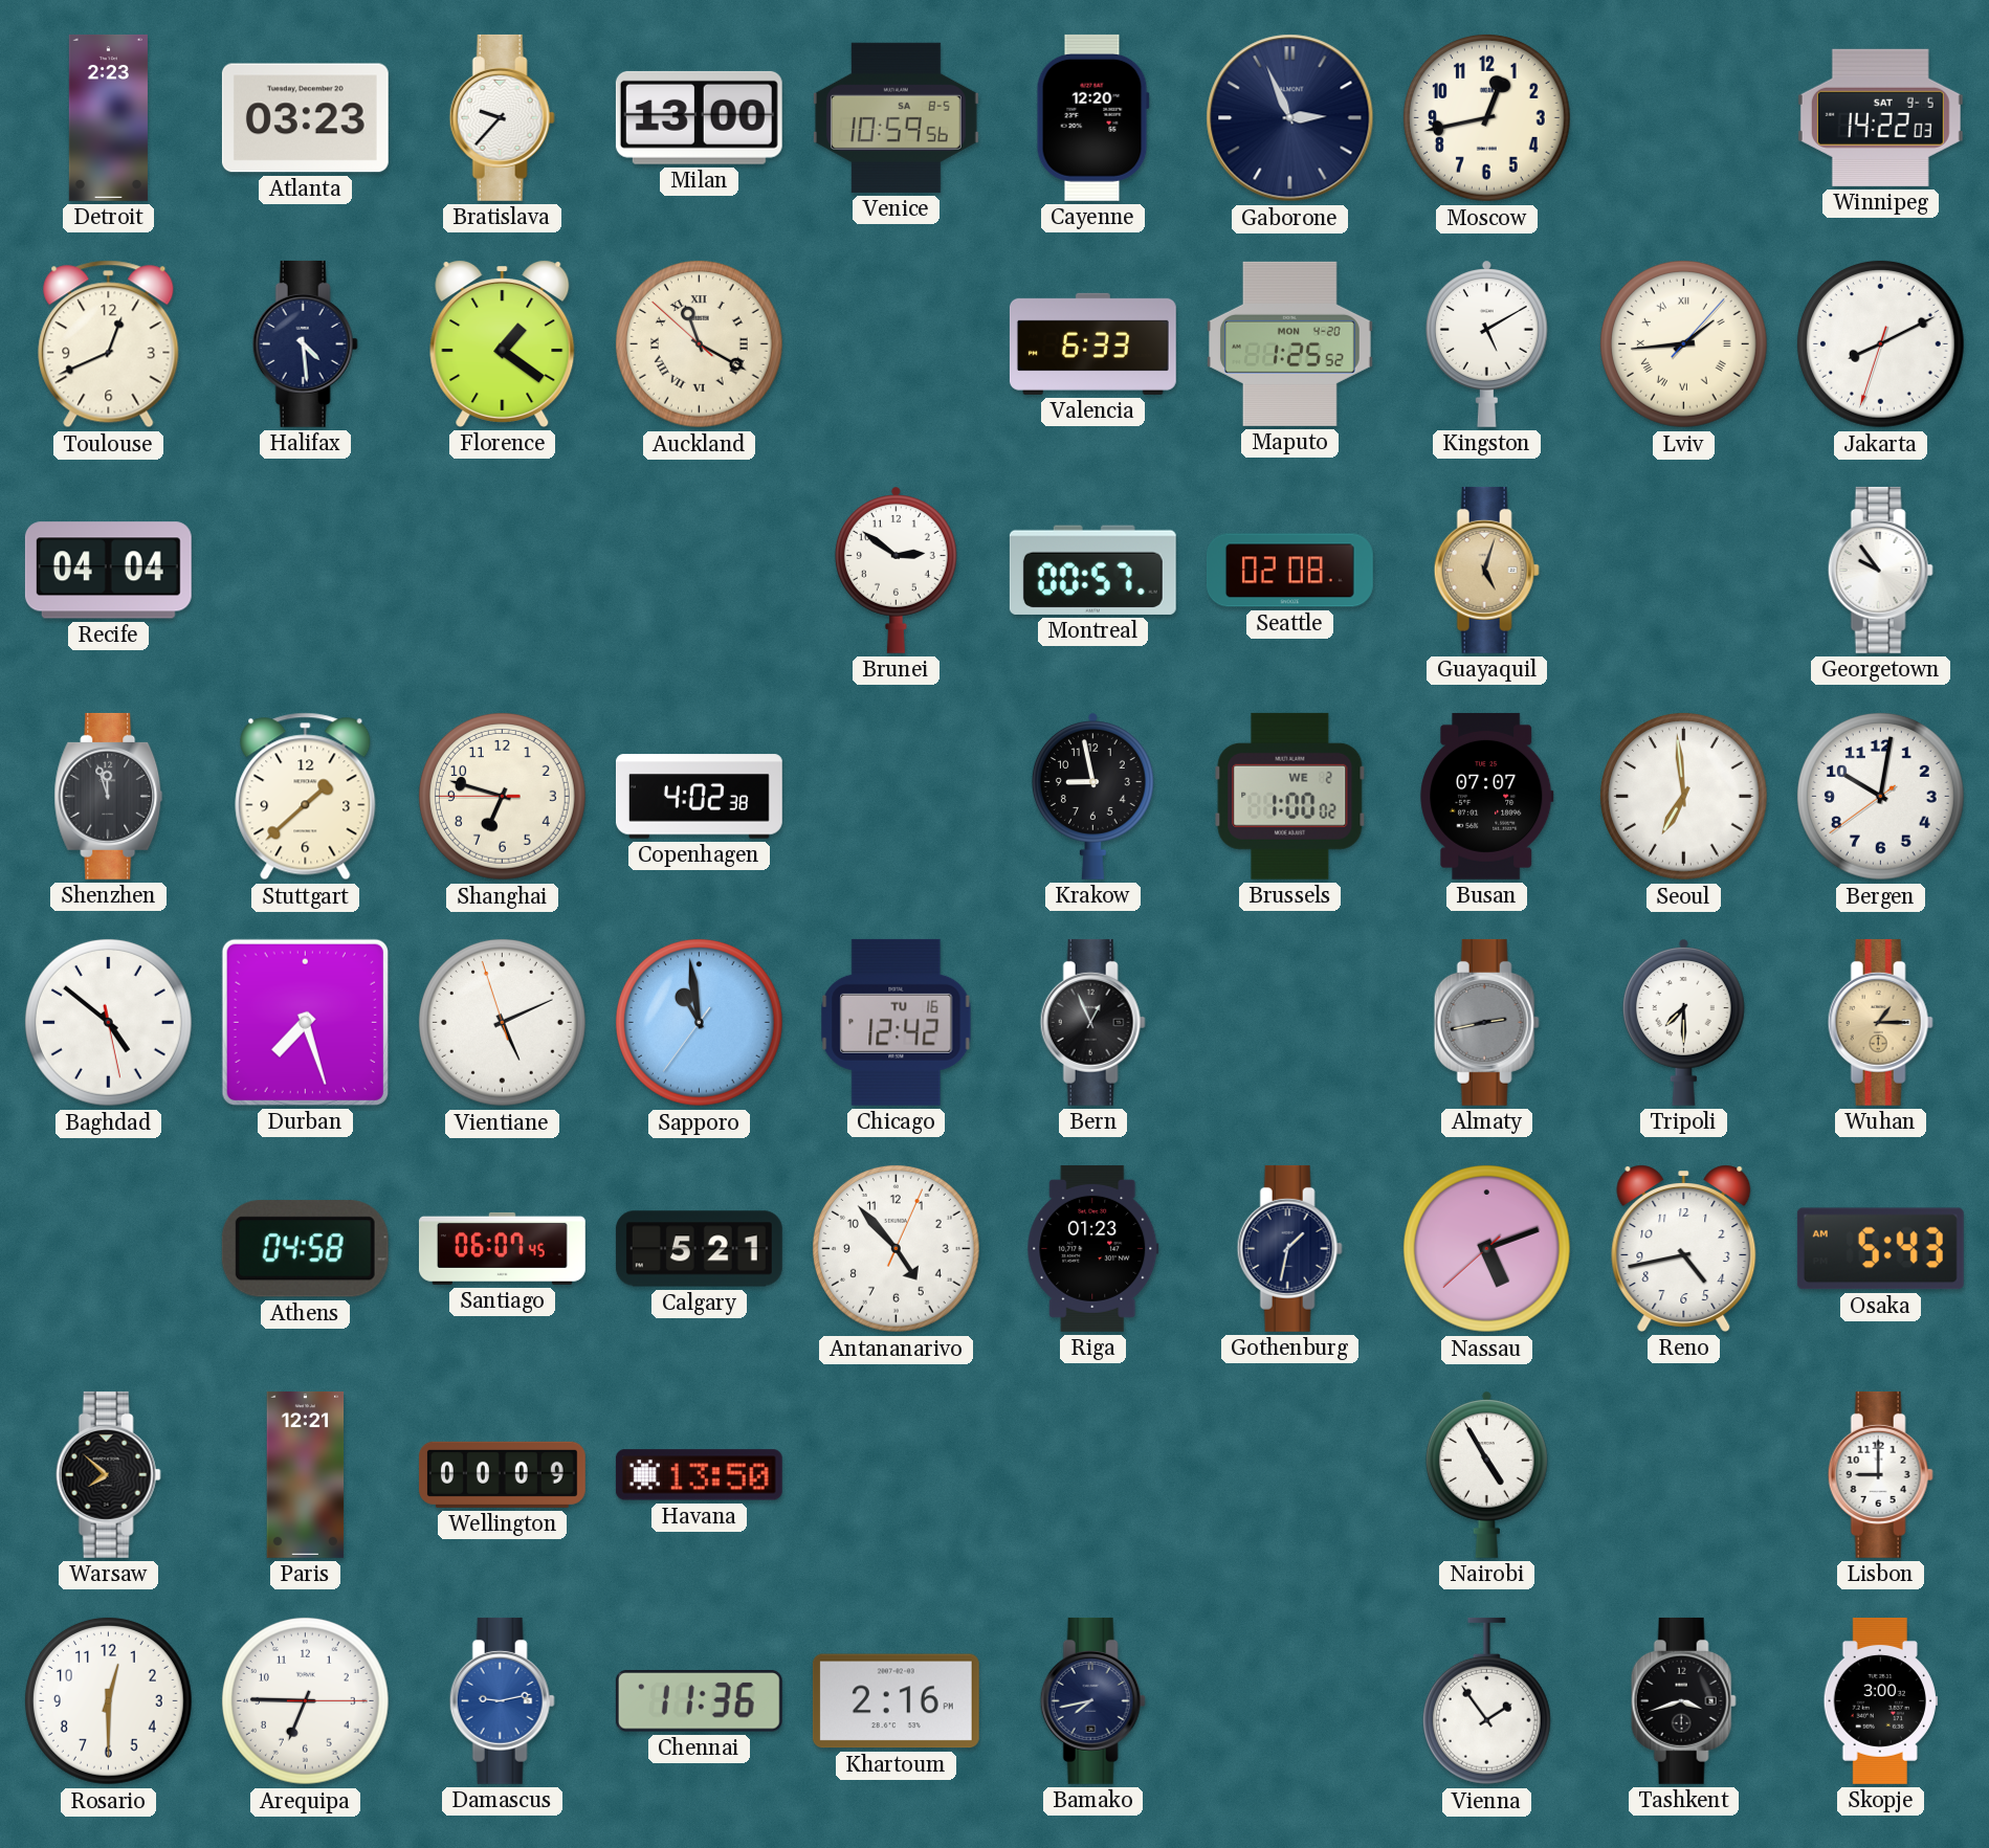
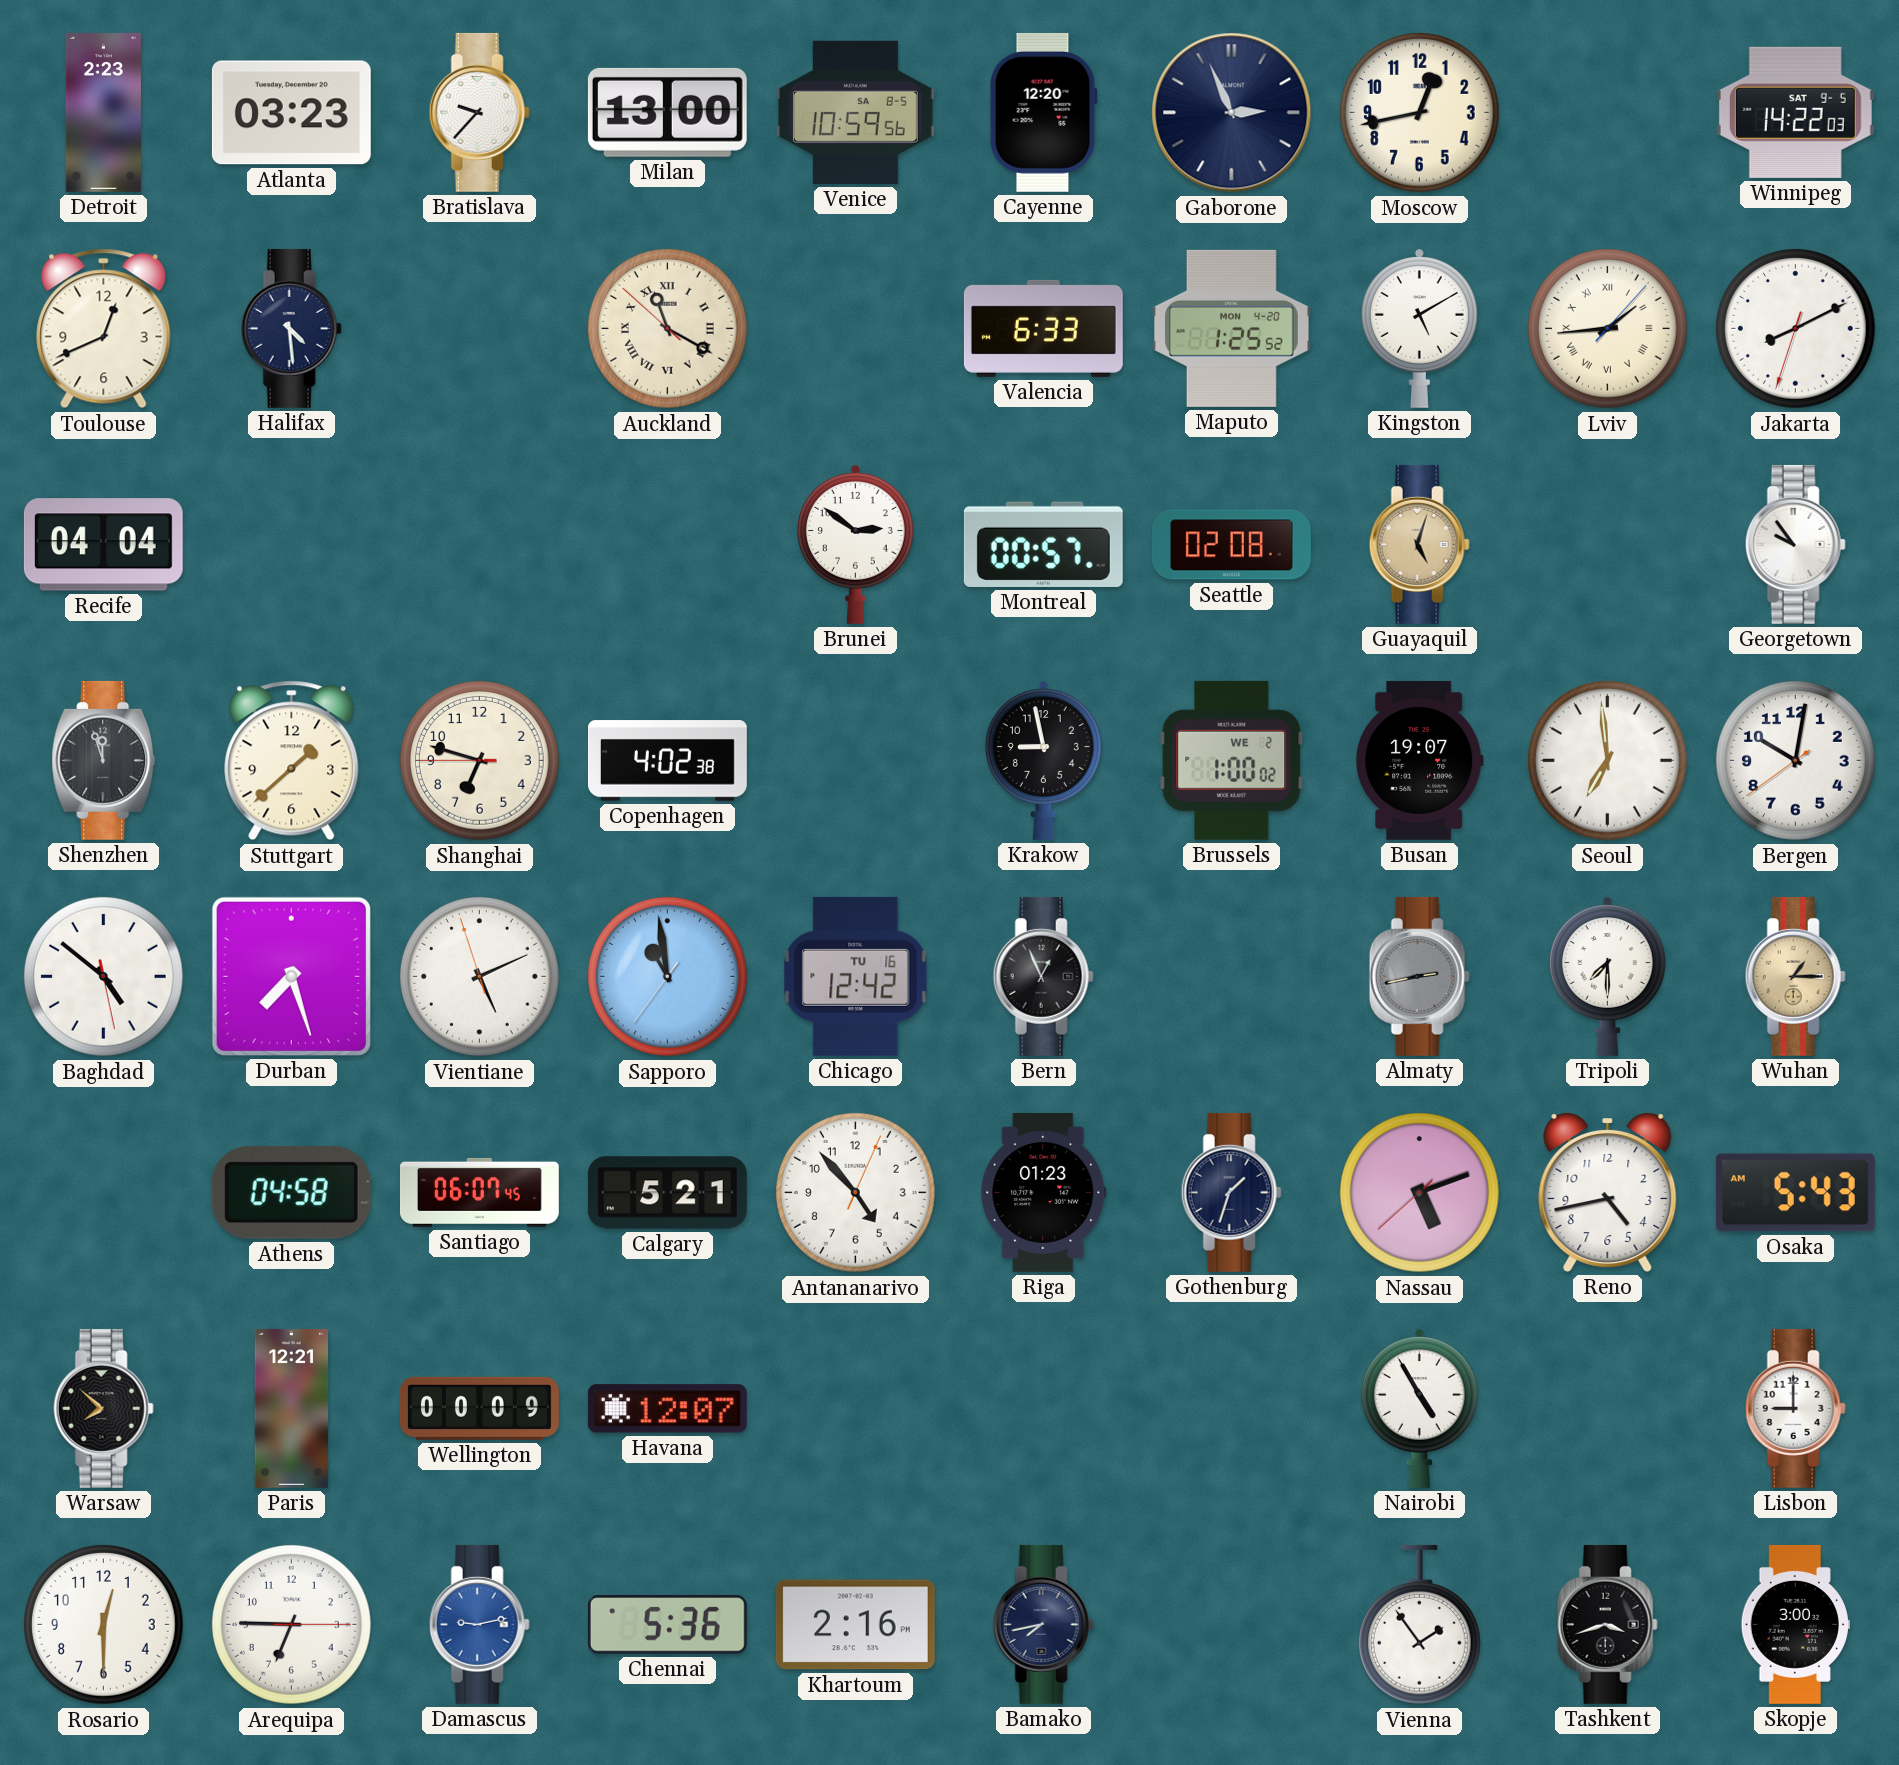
Florence: 1:21 -> none (503, 343)
Busan: 07:07 -> 19:07 (1420, 760)
Gothenburg: 1:32 -> 1:33 (1231, 1192)
Havana: 13:50 -> 12:07 (667, 1409)
Chennai: 11:36 -> 5:36 (667, 1625)
